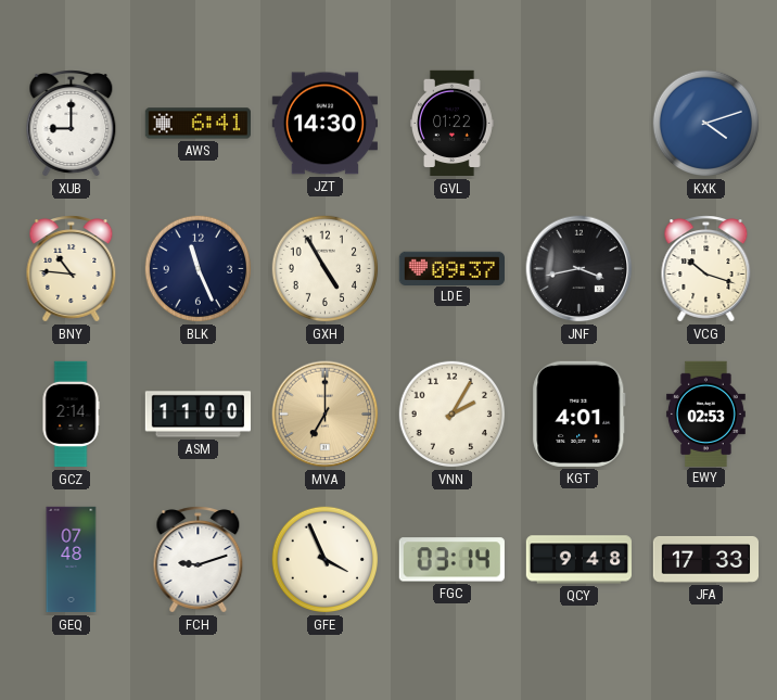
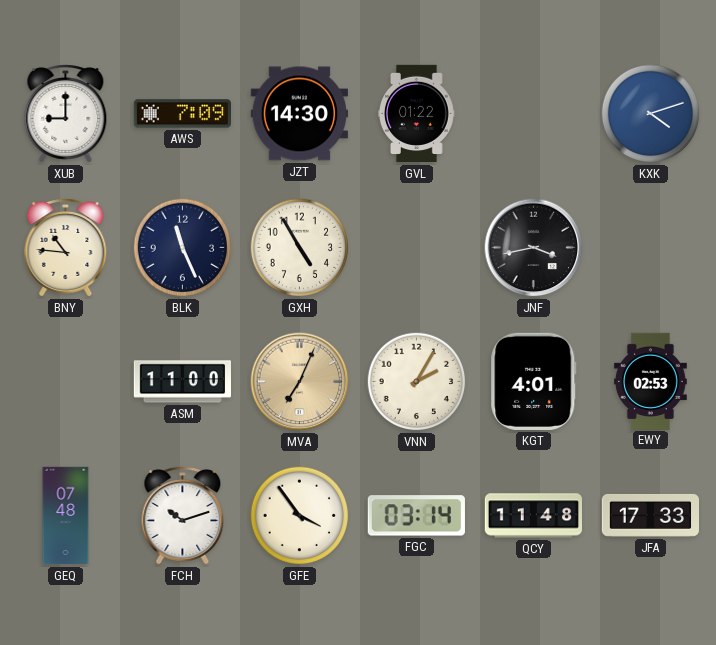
AWS: 6:41 -> 7:09 (182, 114)
LDE: 09:37 -> none (451, 268)
VCG: 10:18 -> none (706, 269)
GCZ: 2:14 -> none (71, 415)
MVA: 7:00 -> 7:04 (300, 382)
FCH: 9:12 -> 10:12 (183, 516)
GFE: 3:56 -> 3:54 (300, 516)
QCY: 9:48 -> 11:48 (533, 516)
